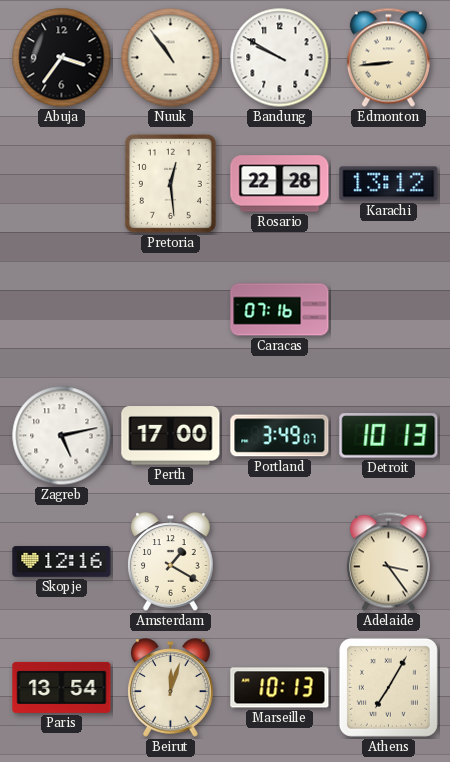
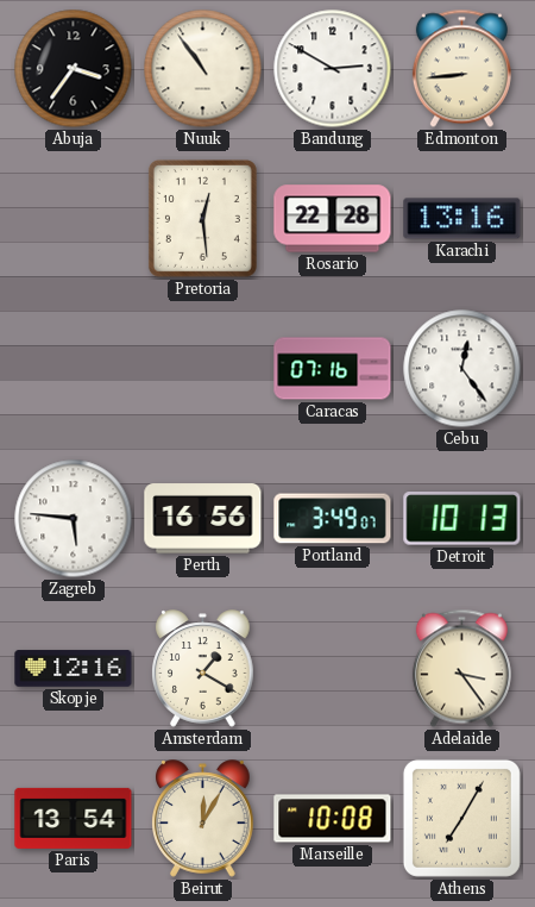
Bandung: 9:50 -> 2:50 (333, 69)
Karachi: 13:12 -> 13:16 (462, 219)
Cebu: none -> 12:24 (462, 369)
Zagreb: 5:13 -> 5:46 (74, 519)
Perth: 17:00 -> 16:56 (203, 519)
Beirut: 12:03 -> 12:05 (203, 819)
Marseille: 10:13 -> 10:08 (333, 819)
